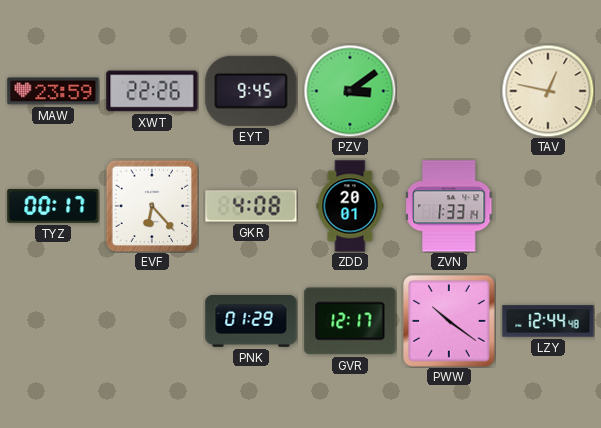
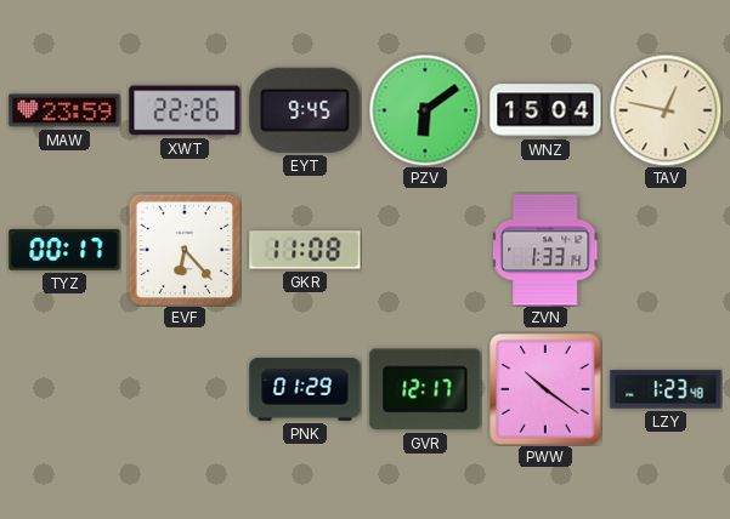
PZV: 3:09 -> 6:09 (425, 110)
WNZ: none -> 15:04 (545, 110)
GKR: 4:08 -> 11:08 (305, 250)
ZDD: 20:01 -> none (350, 206)
LZY: 12:44 -> 1:23 (666, 389)
